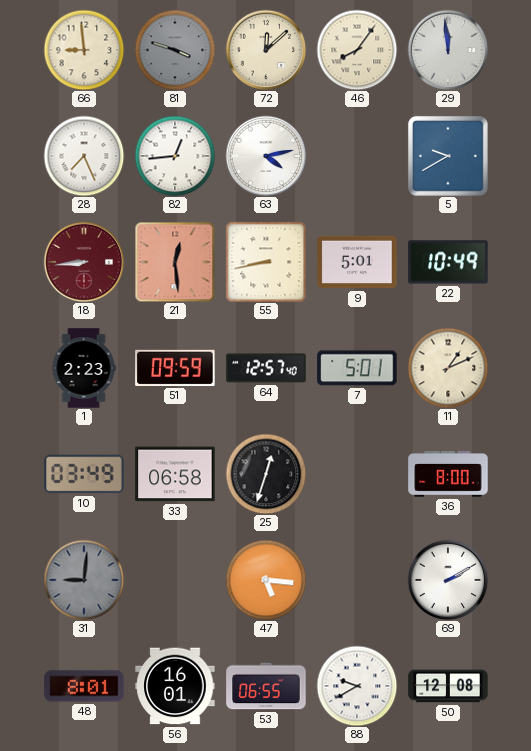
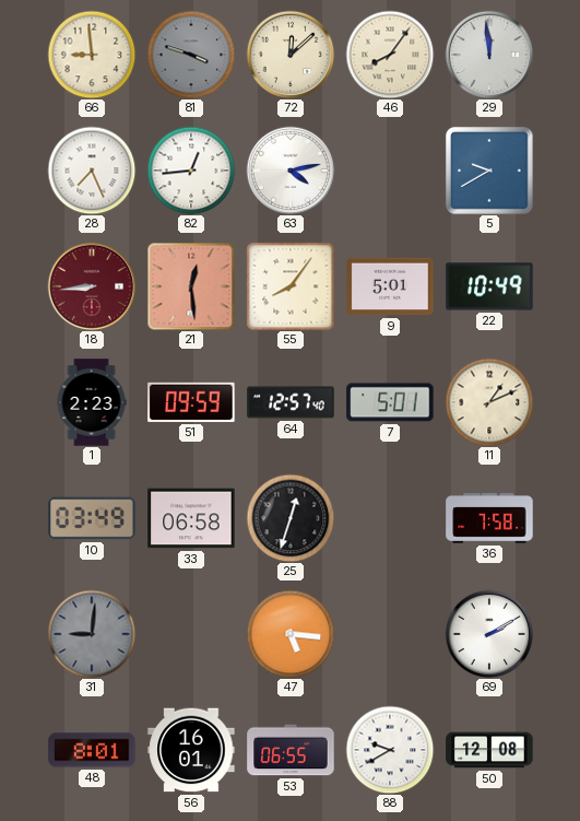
55: 8:43 -> 8:06 (291, 286)
36: 8:00 -> 7:58 (489, 519)
